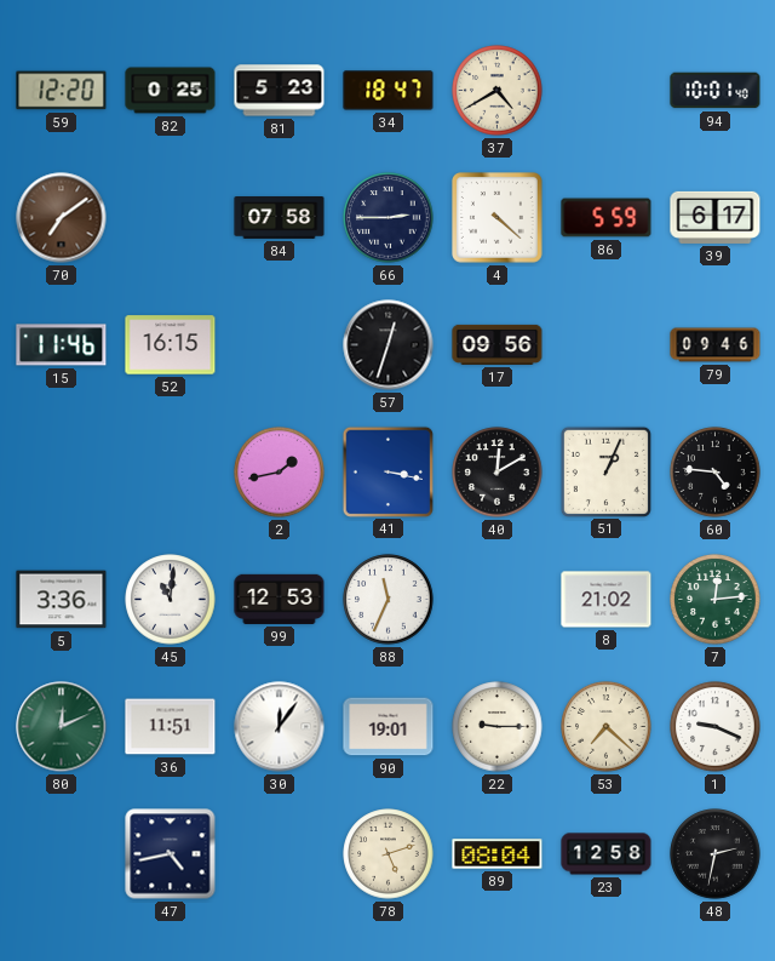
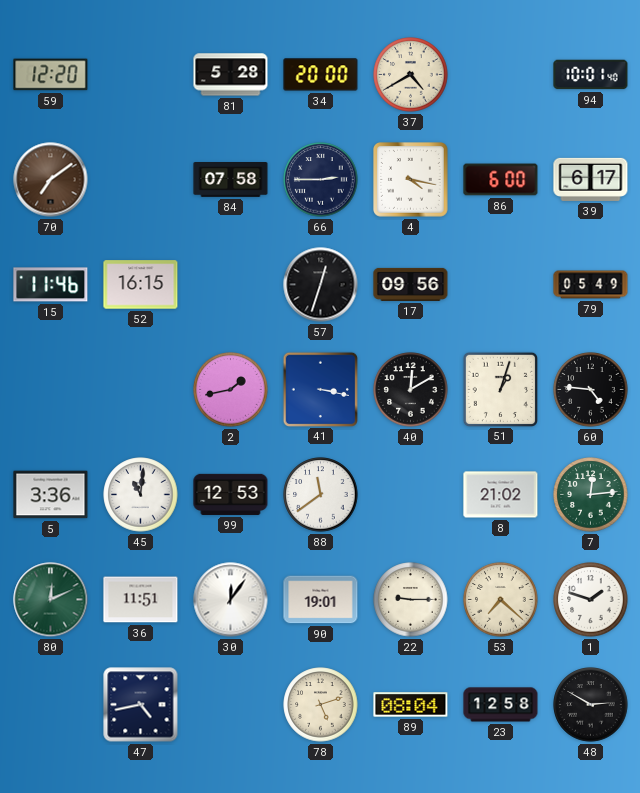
82: 0:25 -> none (171, 91)
81: 5:23 -> 5:28 (231, 75)
34: 18:47 -> 20:00 (321, 75)
4: 4:22 -> 4:17 (411, 180)
86: 5:59 -> 6:00 (501, 180)
79: 09:46 -> 05:49 (591, 285)
51: 1:04 -> 1:03 (500, 389)
88: 11:34 -> 11:39 (321, 495)
1: 9:19 -> 1:48 (591, 600)
48: 2:32 -> 2:50 (591, 705)
